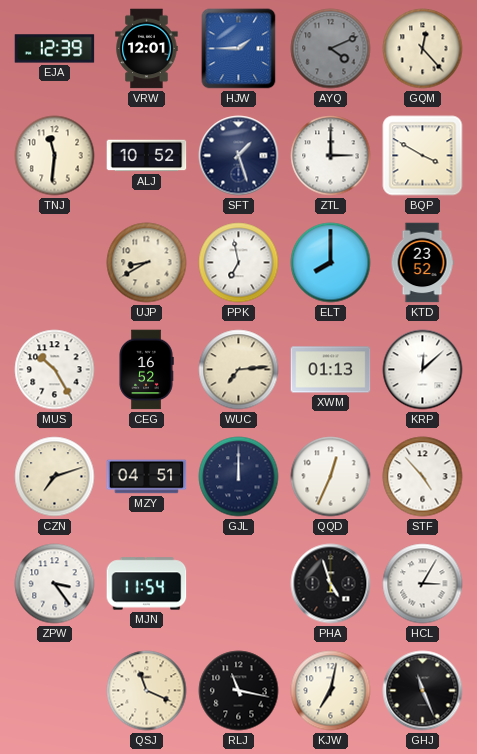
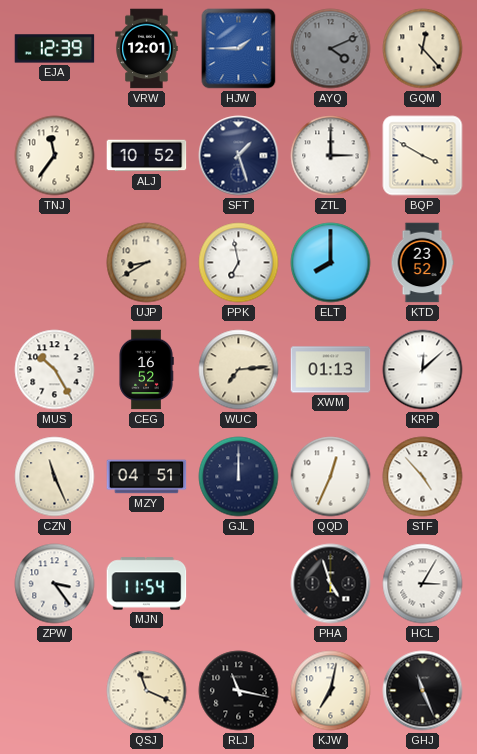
TNJ: 11:31 -> 11:36 (55, 156)
CZN: 7:12 -> 11:26 (55, 477)
